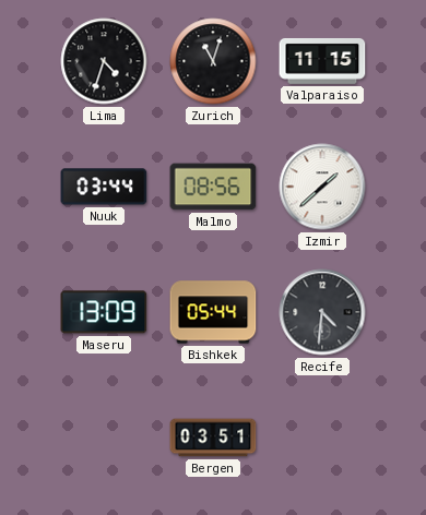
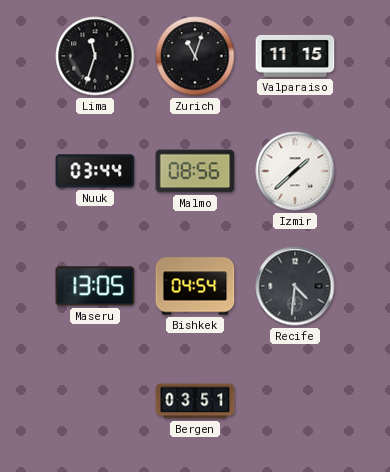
Lima: 4:33 -> 11:33 (95, 56)
Maseru: 13:09 -> 13:05 (95, 286)
Bishkek: 05:44 -> 04:54 (195, 286)
